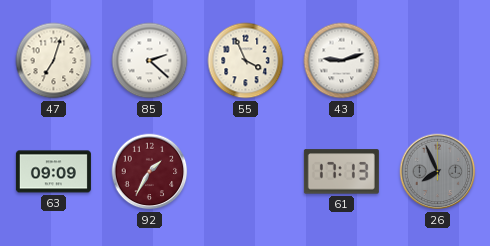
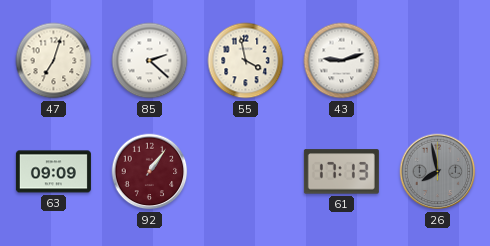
55: 3:56 -> 3:58 (246, 61)
92: 1:35 -> 1:06 (150, 172)
26: 7:56 -> 7:58 (438, 172)
